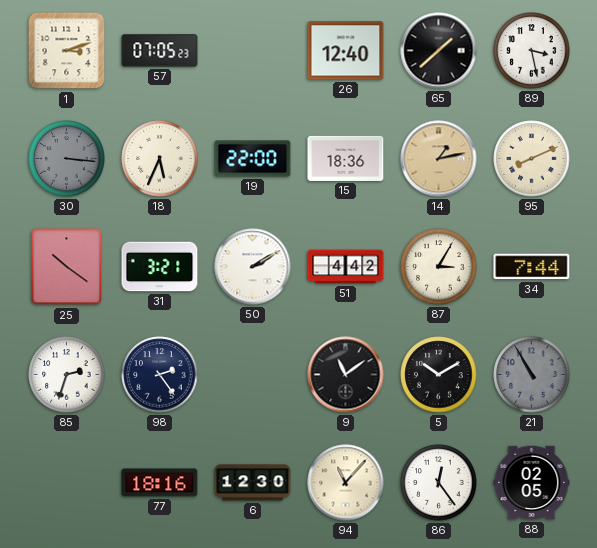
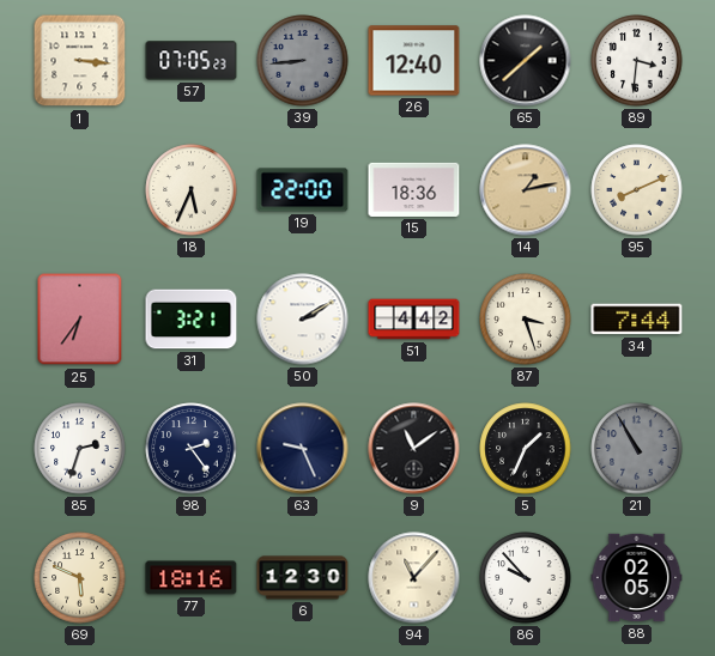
1: 3:12 -> 3:16 (80, 61)
39: none -> 8:44 (303, 61)
89: 3:28 -> 3:31 (637, 61)
30: 3:16 -> none (67, 159)
25: 10:21 -> 6:36 (80, 320)
87: 3:05 -> 3:27 (526, 320)
63: none -> 9:26 (303, 449)
5: 10:10 -> 1:34 (526, 449)
69: none -> 5:49 (80, 578)
86: 12:24 -> 9:53 (526, 578)
